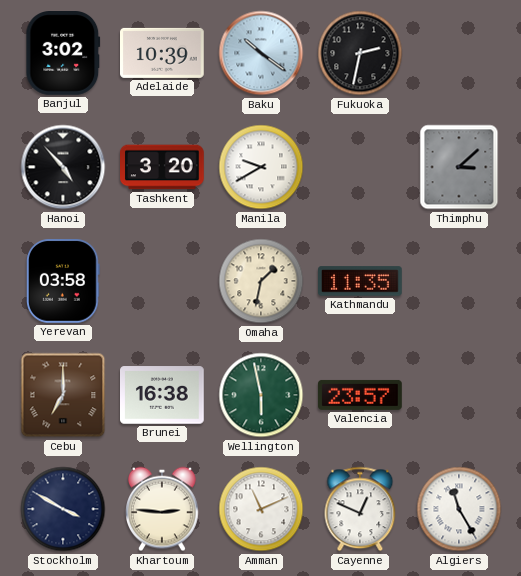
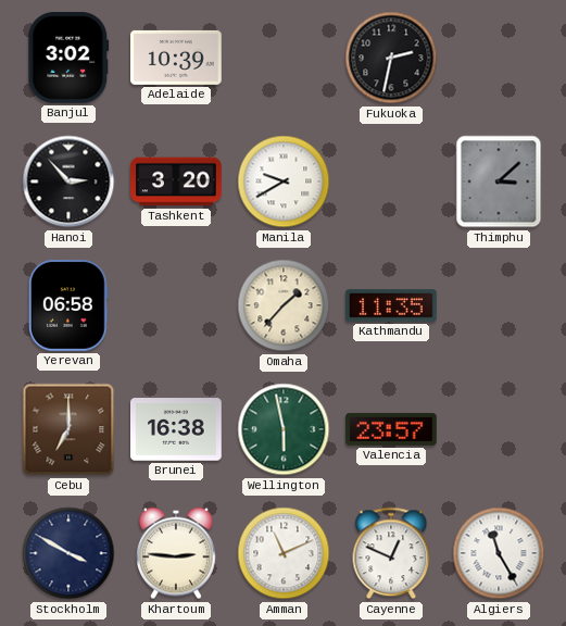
Baku: 10:21 -> none (261, 53)
Hanoi: 4:53 -> 2:53 (68, 181)
Yerevan: 03:58 -> 06:58 (68, 306)
Omaha: 1:32 -> 1:37 (284, 305)
